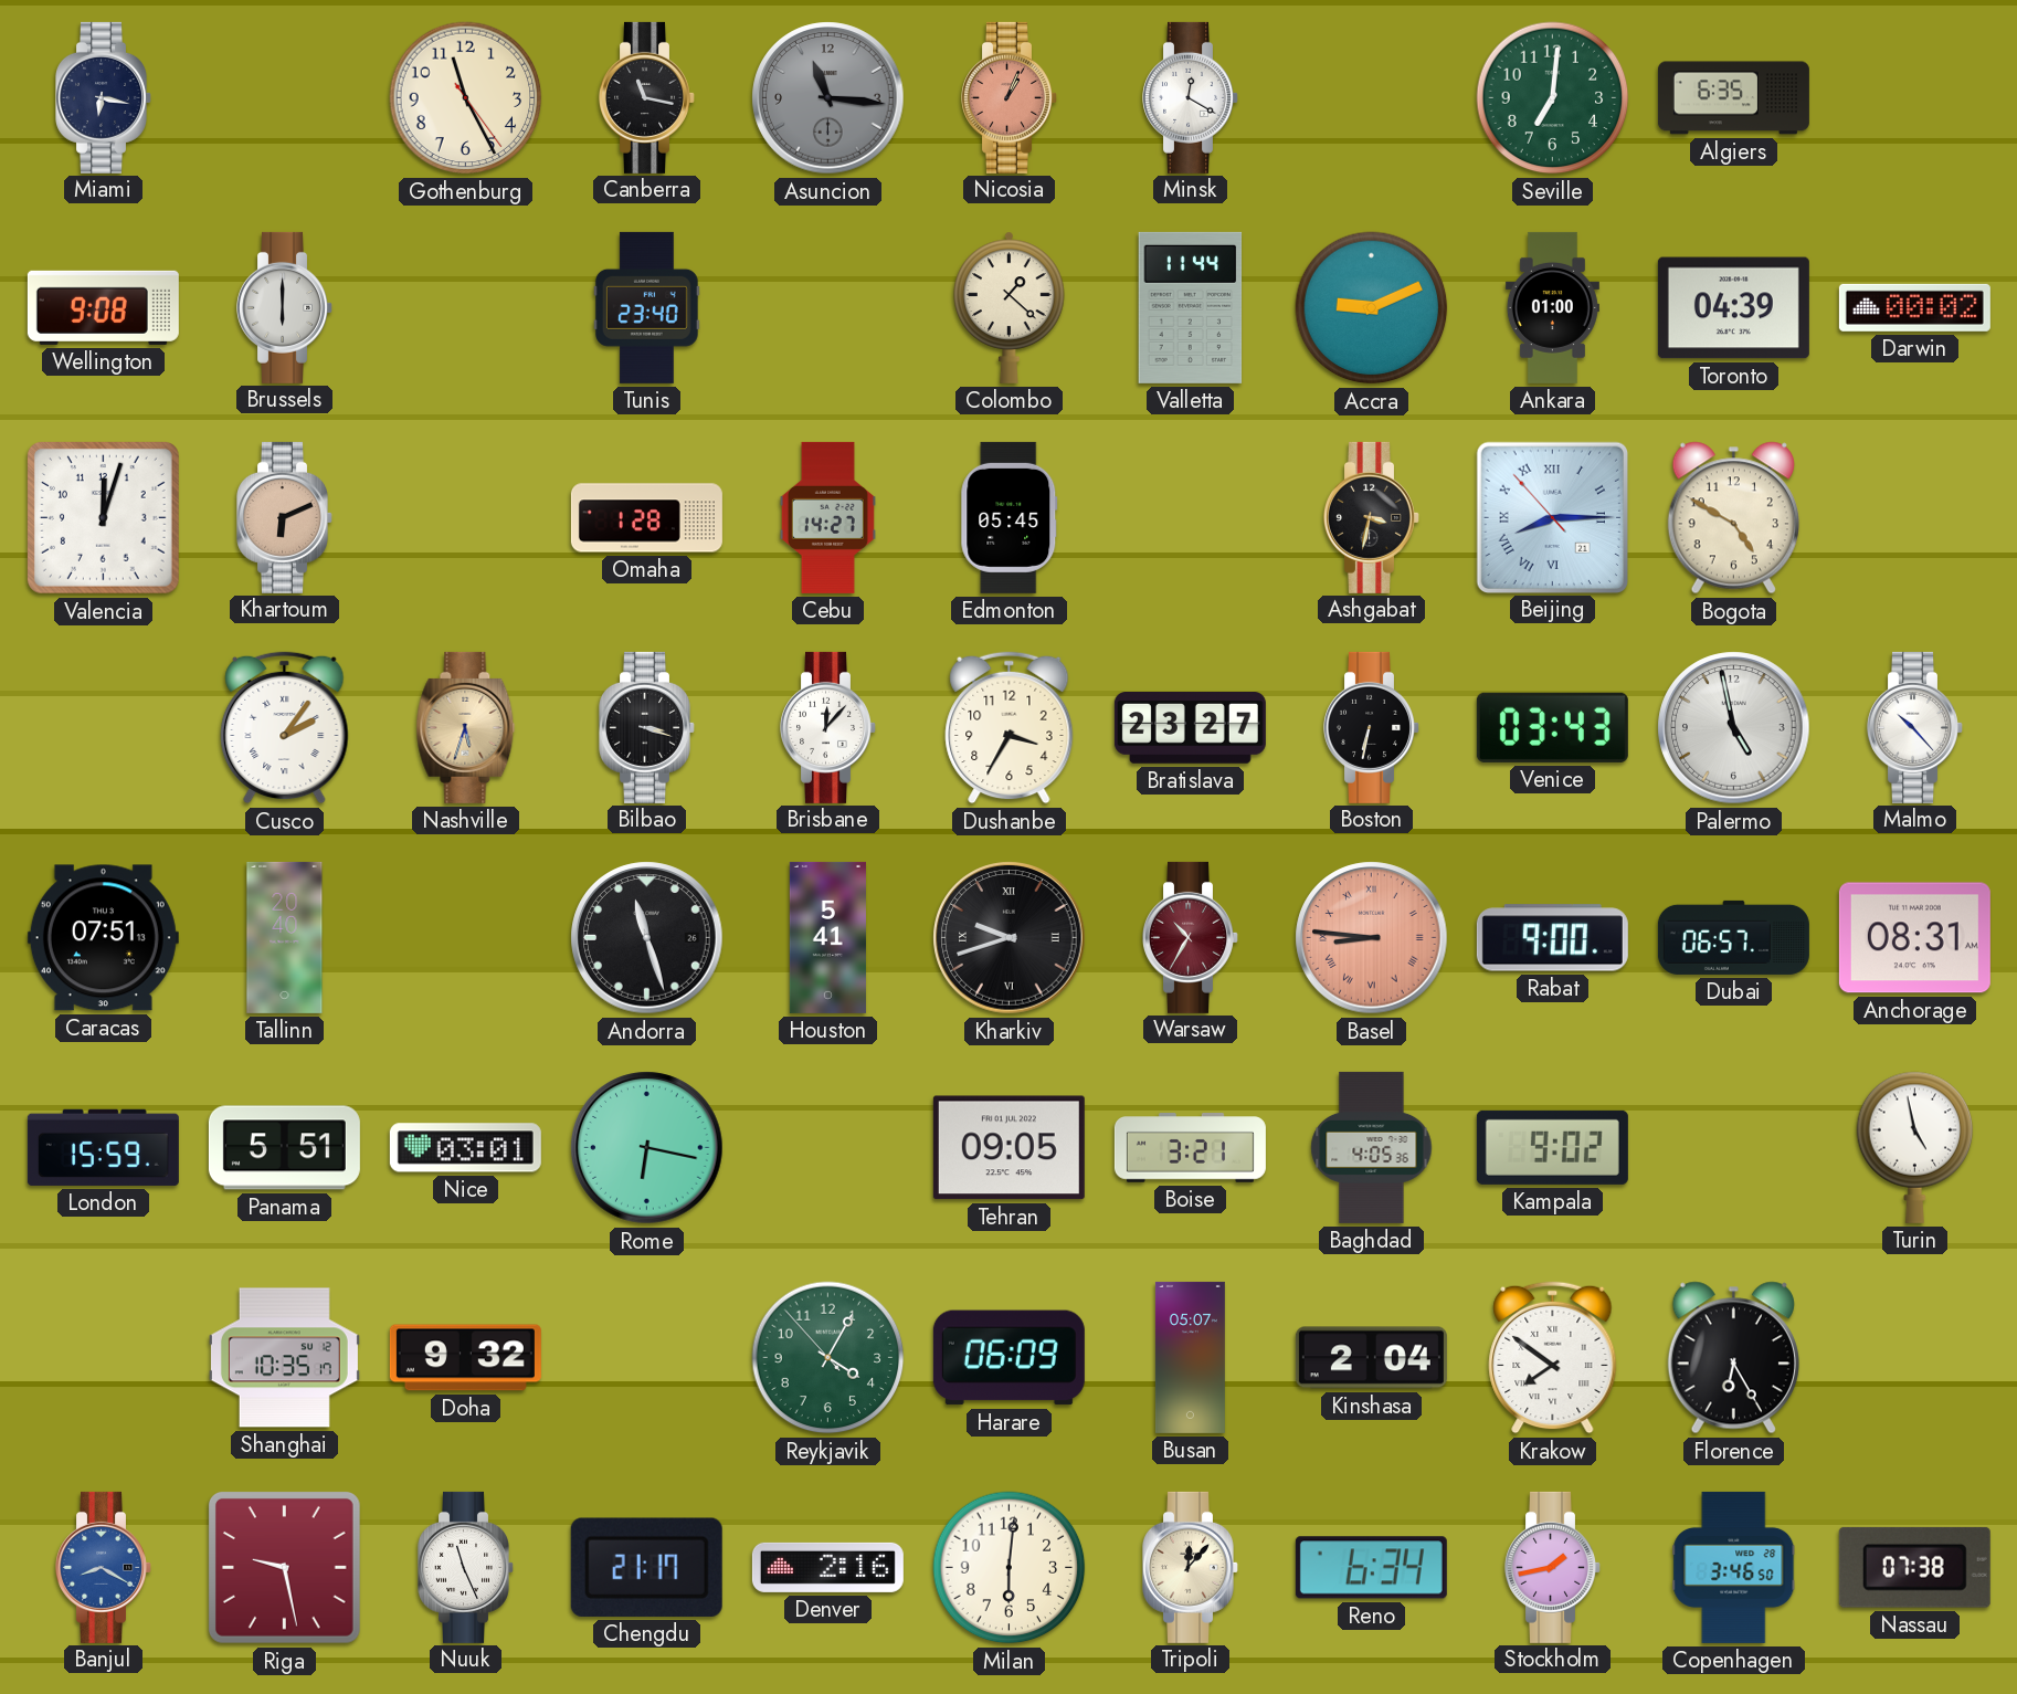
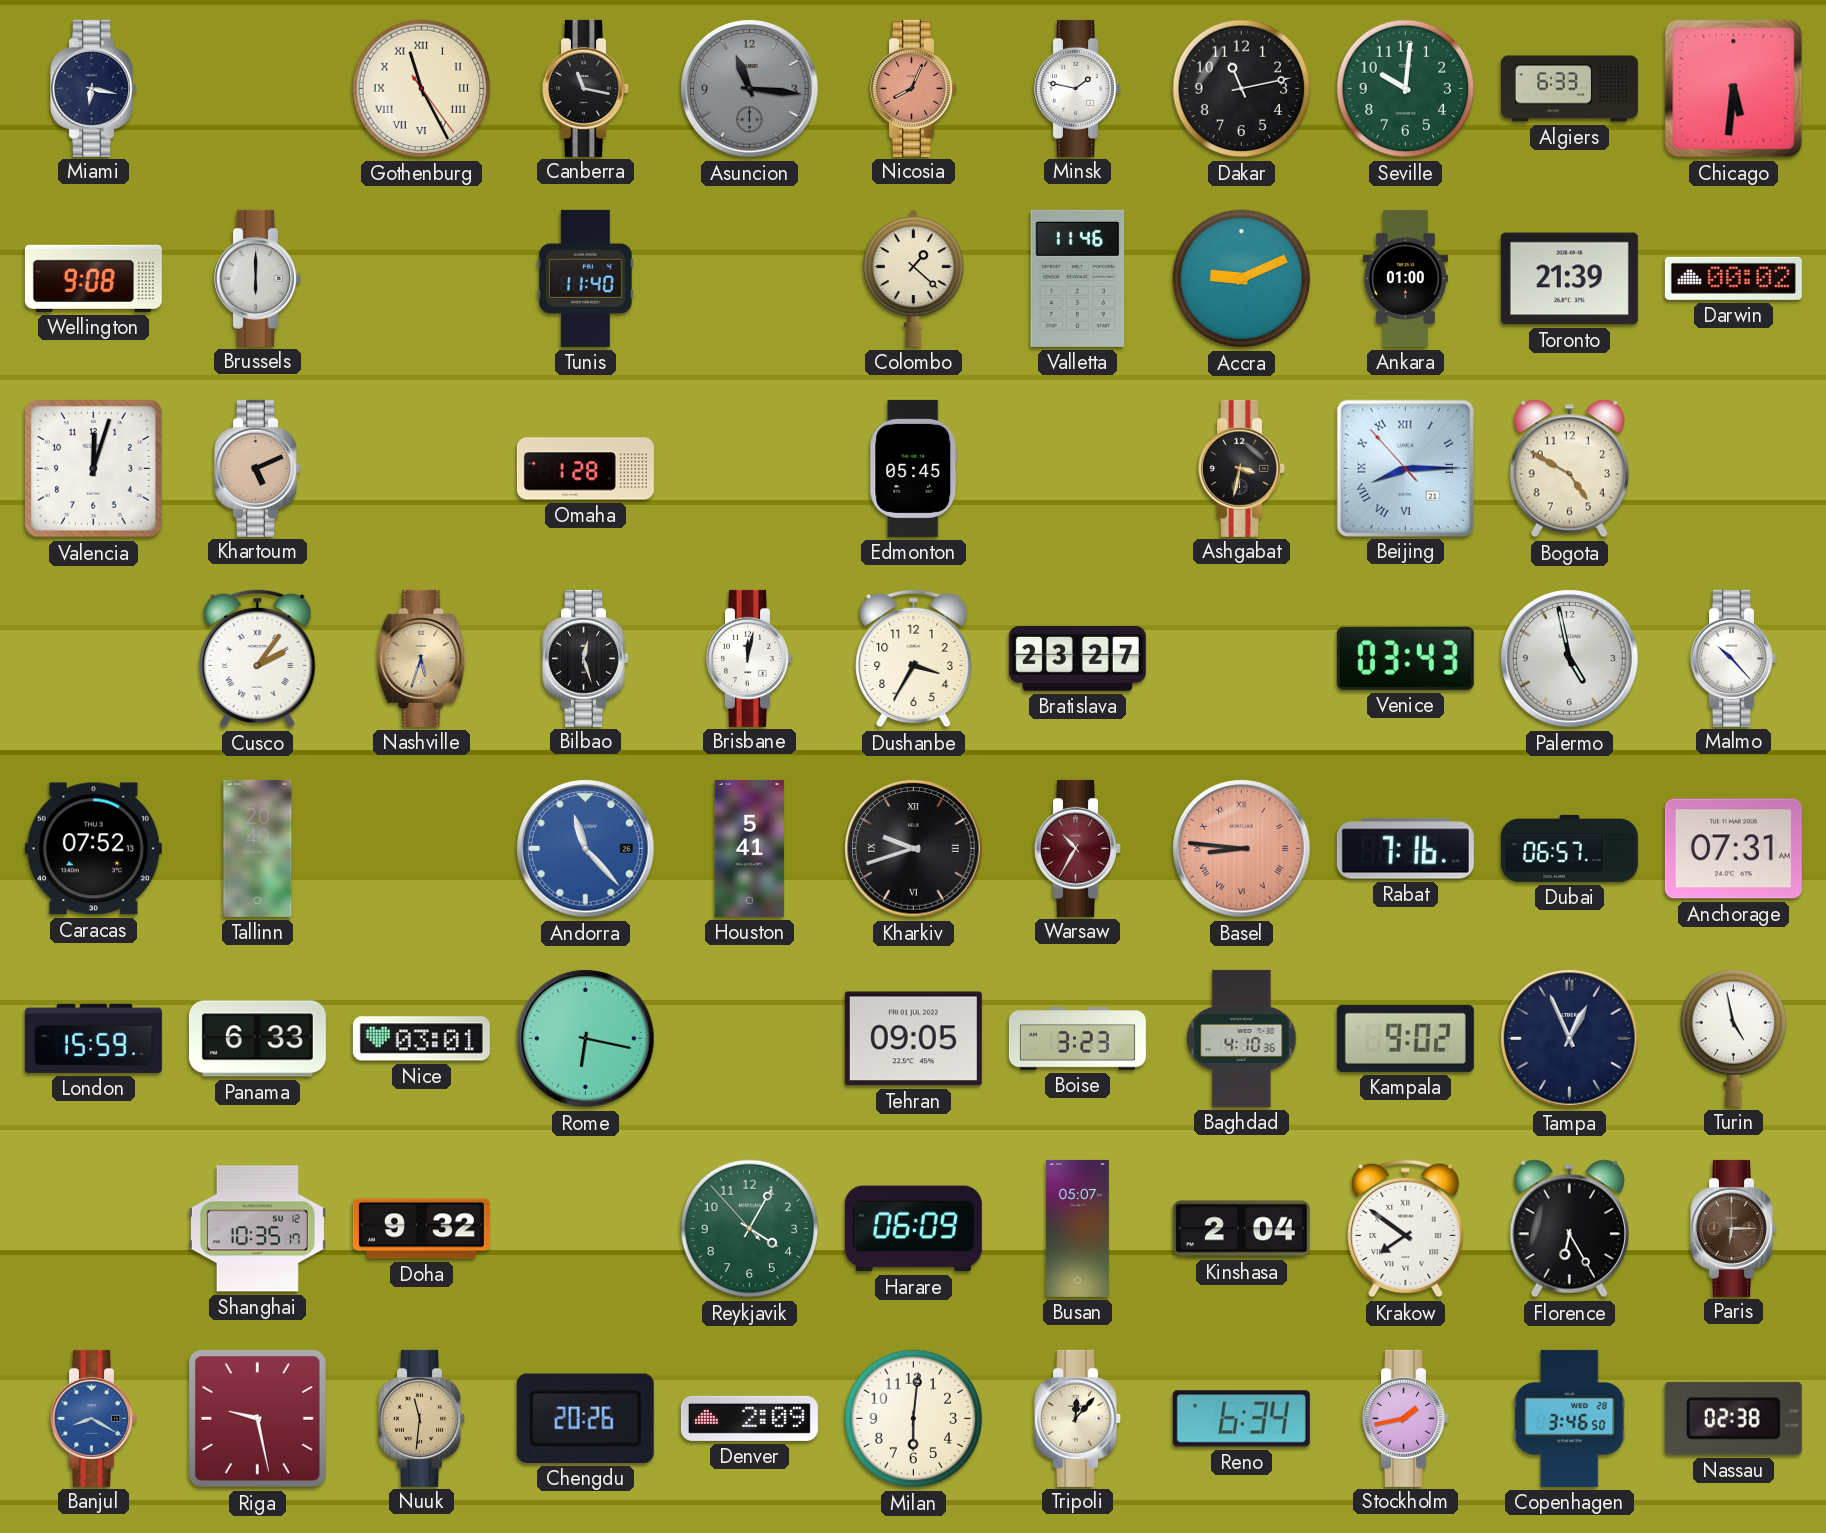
Gothenburg numerals: Arabic -> Roman (422, 89)
Nicosia: 1:04 -> 8:04 (914, 88)
Minsk: 12:20 -> 1:47 (1078, 88)
Dakar: none -> 11:13 (1242, 89)
Seville: 7:01 -> 10:01 (1406, 89)
Algiers: 6:35 -> 6:33 (1569, 89)
Chicago: none -> 5:31 (1734, 89)
Tunis: 23:40 -> 11:40 (585, 278)
Valletta: 11:44 -> 11:46 (1078, 278)
Toronto: 04:39 -> 21:39 (1569, 279)
Khartoum: 6:11 -> 5:11 (258, 468)
Cebu: 14:27 -> none (827, 517)
Bilbao: 3:18 -> 12:27 (586, 658)
Brisbane: 12:07 -> 12:02 (750, 658)
Boston: 6:32 -> none (1372, 727)
Caracas: 07:51 -> 07:52 (93, 849)
Andorra: 11:27 -> 11:23 (586, 849)
Andorra dial: black -> blue (586, 849)
Rabat: 9:00 -> 7:16 (1405, 849)
Anchorage: 08:31 -> 07:31 (1733, 849)
Panama: 5:51 -> 6:33 (257, 1039)
Boise: 3:21 -> 3:23 (1077, 1039)
Baghdad: 4:05 -> 4:10 (1242, 1038)
Tampa: none -> 12:56 (1570, 1039)
Paris: none -> 6:15 (1734, 1228)
Nuuk: 11:26 -> 11:31 (422, 1418)
Nuuk dial: white -> champagne (422, 1418)
Chengdu: 21:17 -> 20:26 (585, 1418)
Denver: 2:16 -> 2:09 (749, 1418)
Nassau: 07:38 -> 02:38 (1733, 1418)
